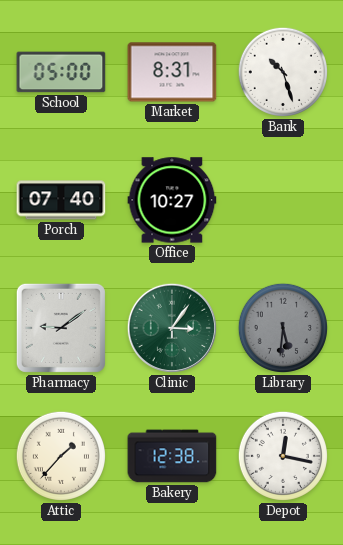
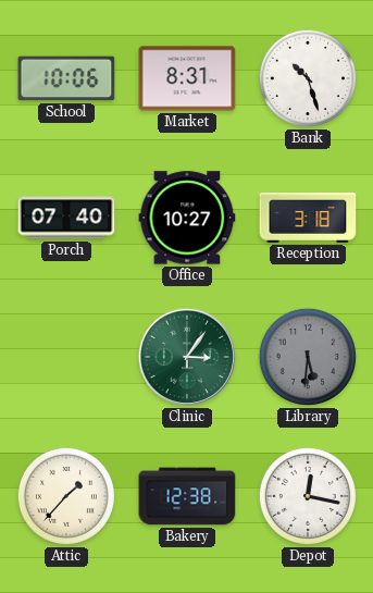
School: 05:00 -> 10:06 (66, 78)
Reception: none -> 3:18 (308, 218)
Pharmacy: 9:09 -> none (61, 328)
